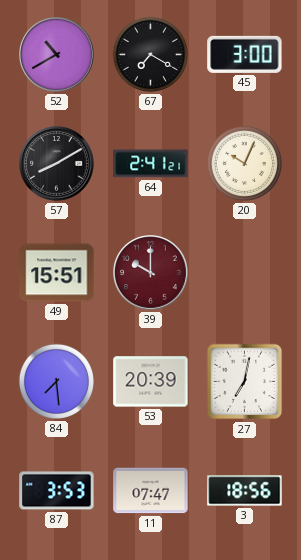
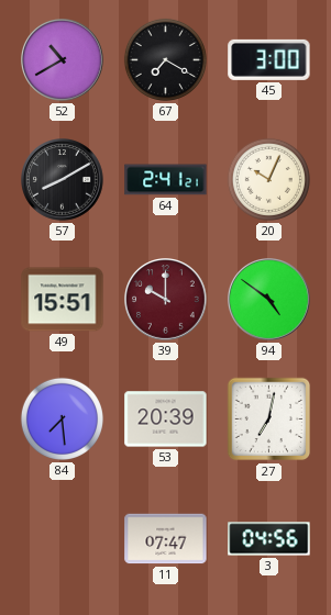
94: none -> 4:51 (269, 300)
87: 3:53 -> none (57, 491)
3: 18:56 -> 04:56 (269, 539)
